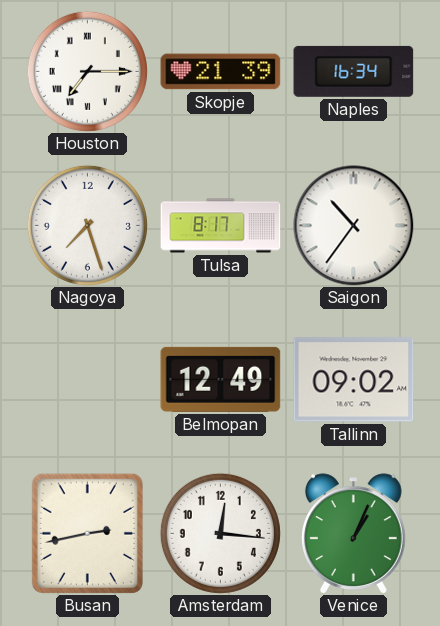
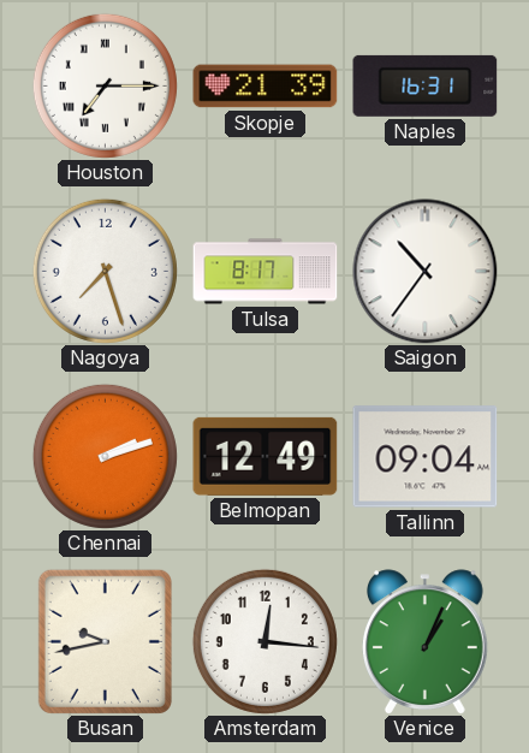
Naples: 16:34 -> 16:31 (426, 85)
Chennai: none -> 2:12 (105, 456)
Tallinn: 09:02 -> 09:04 (426, 457)
Busan: 2:43 -> 9:43 (105, 641)
